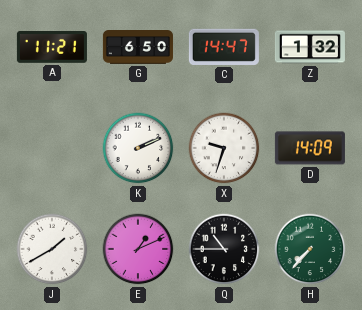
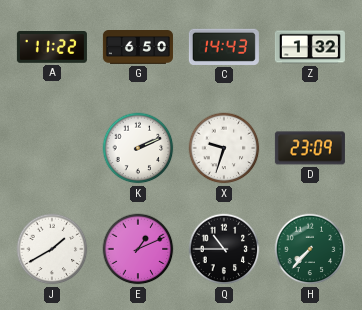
A: 11:21 -> 11:22 (52, 48)
C: 14:47 -> 14:43 (224, 47)
D: 14:09 -> 23:09 (310, 148)
